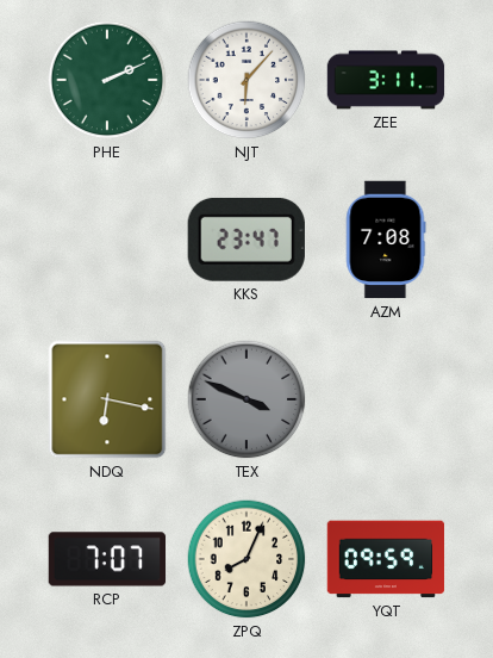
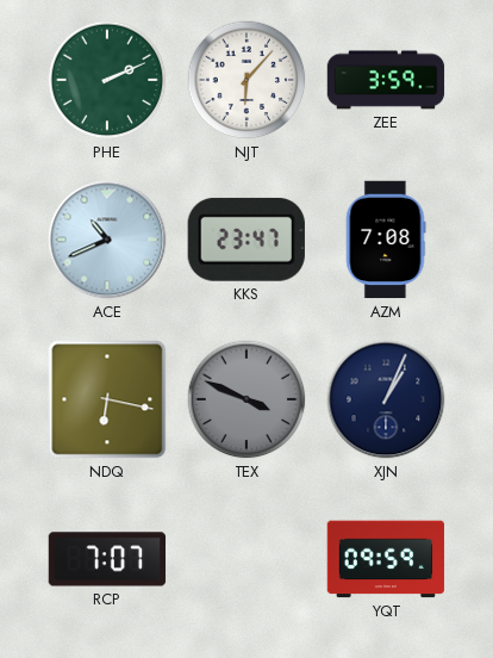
ZEE: 3:11 -> 3:59 (386, 80)
ACE: none -> 10:41 (107, 240)
XJN: none -> 1:04 (386, 399)
ZPQ: 8:04 -> none (246, 559)
